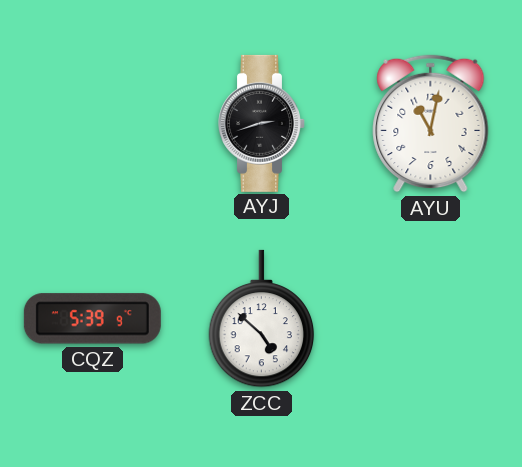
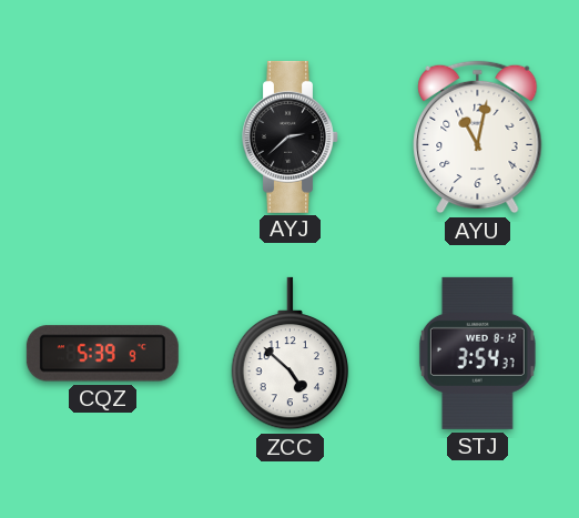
AYJ: 2:42 -> 2:38 (291, 136)
STJ: none -> 3:54 (477, 353)
